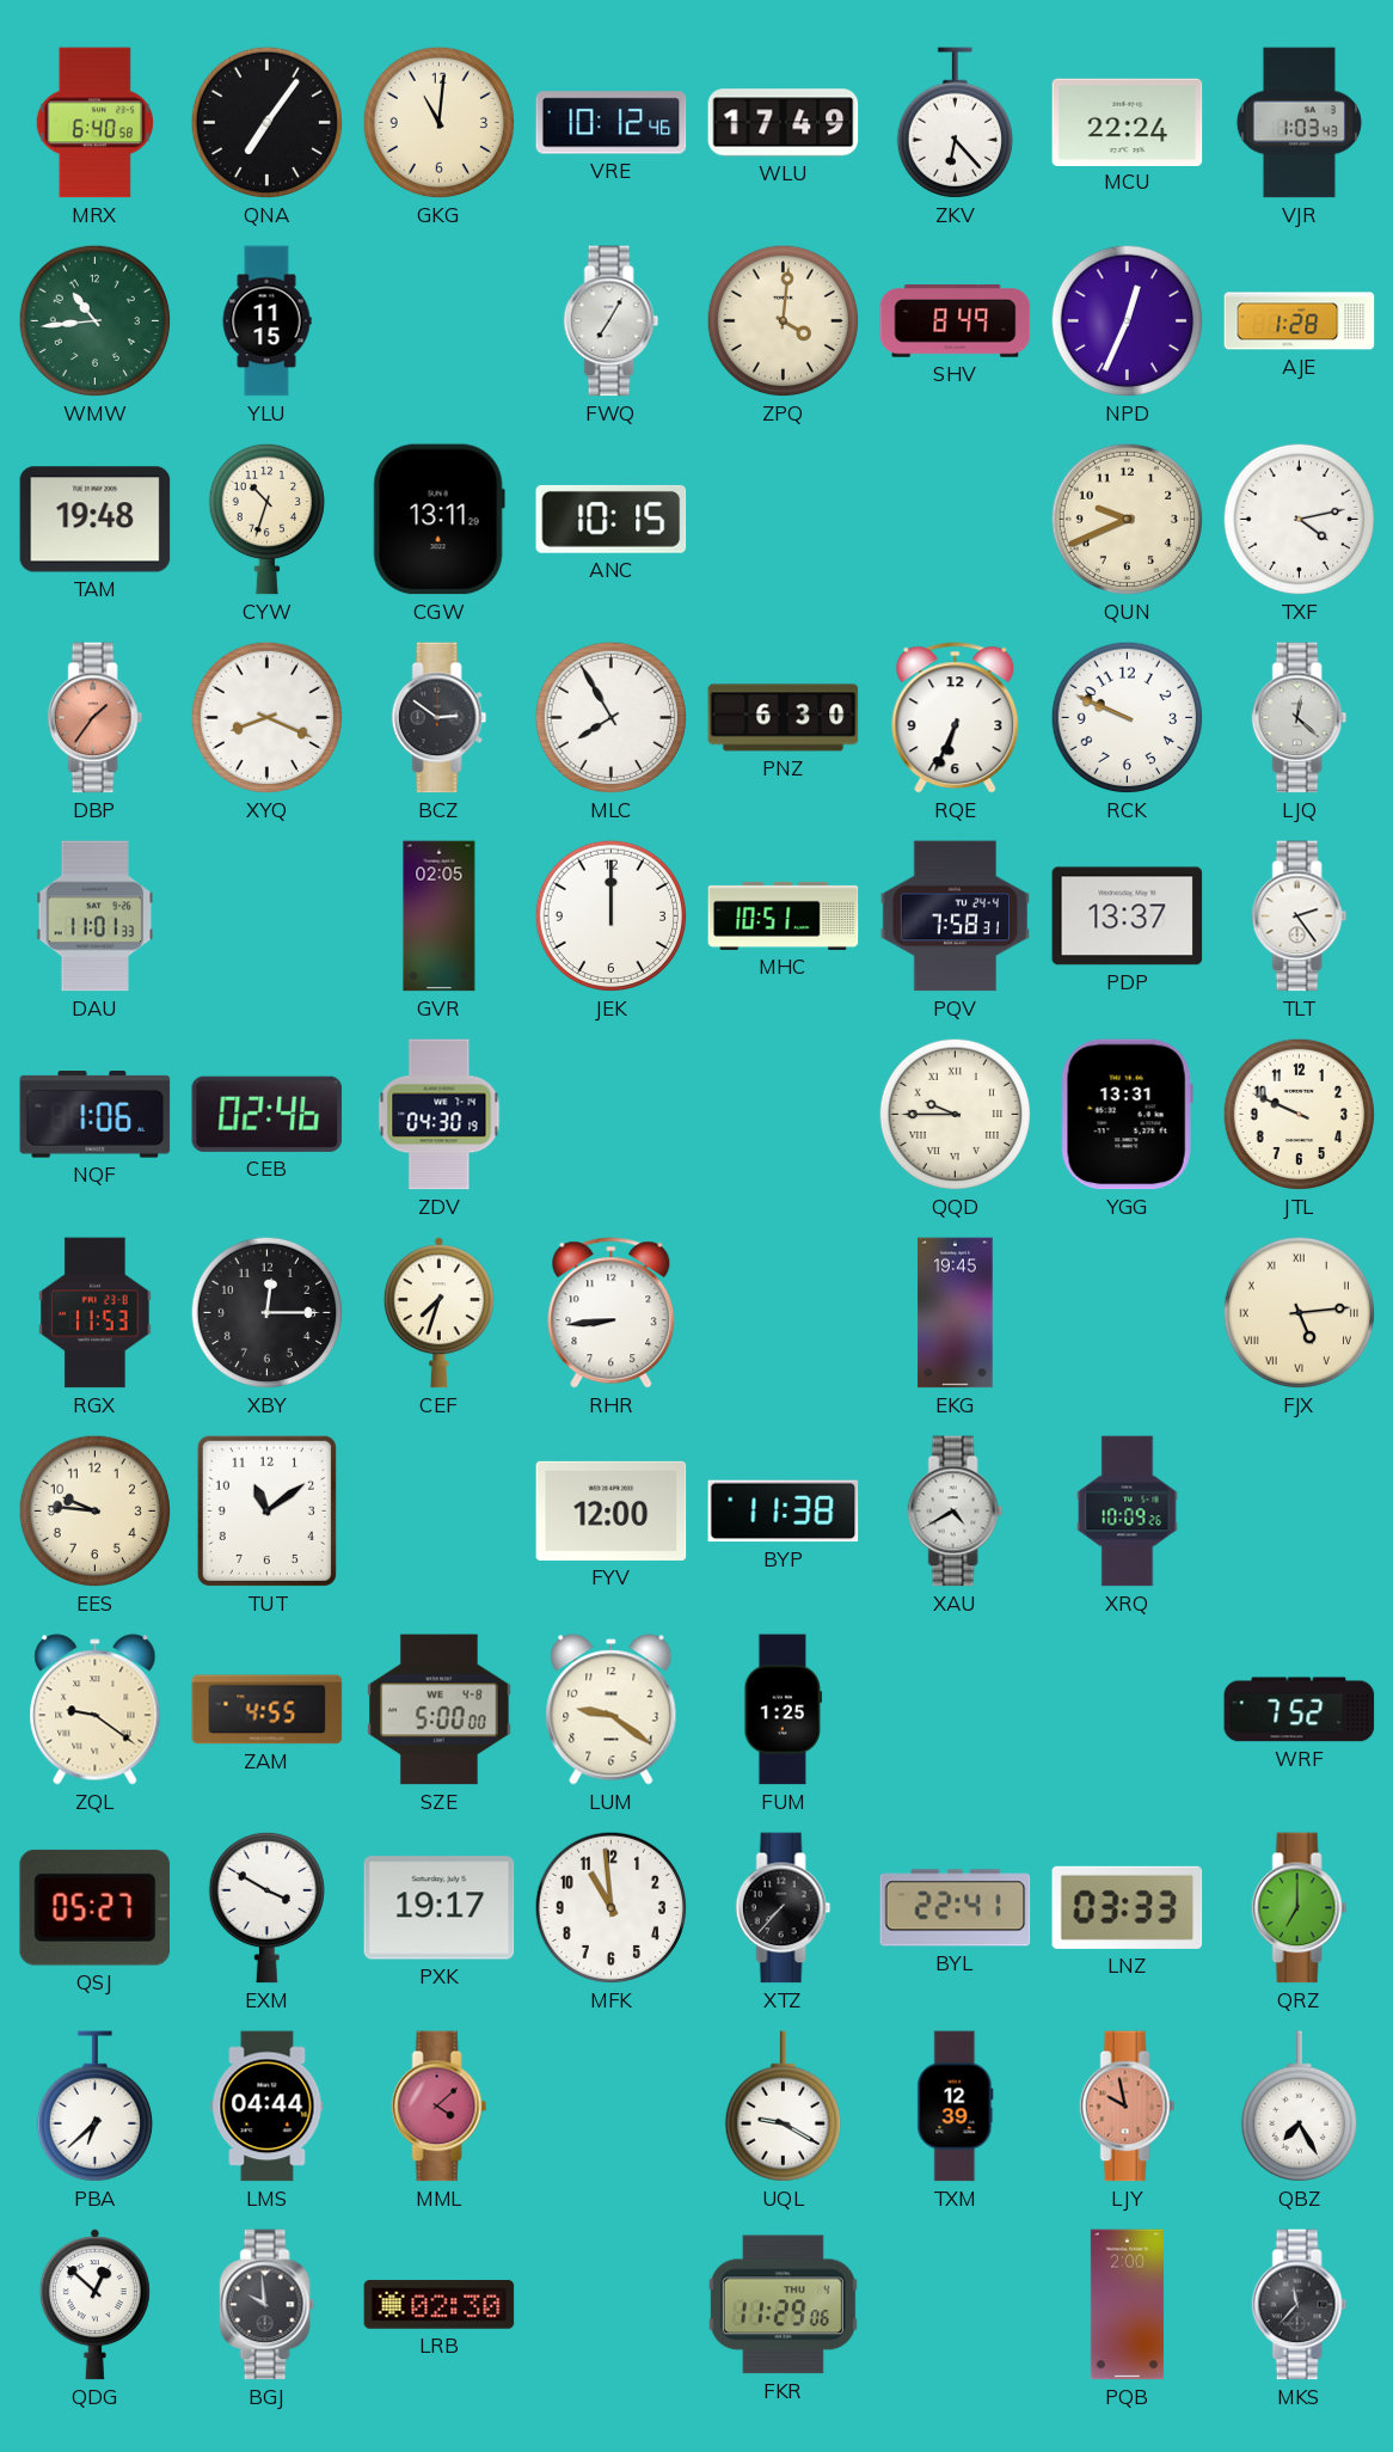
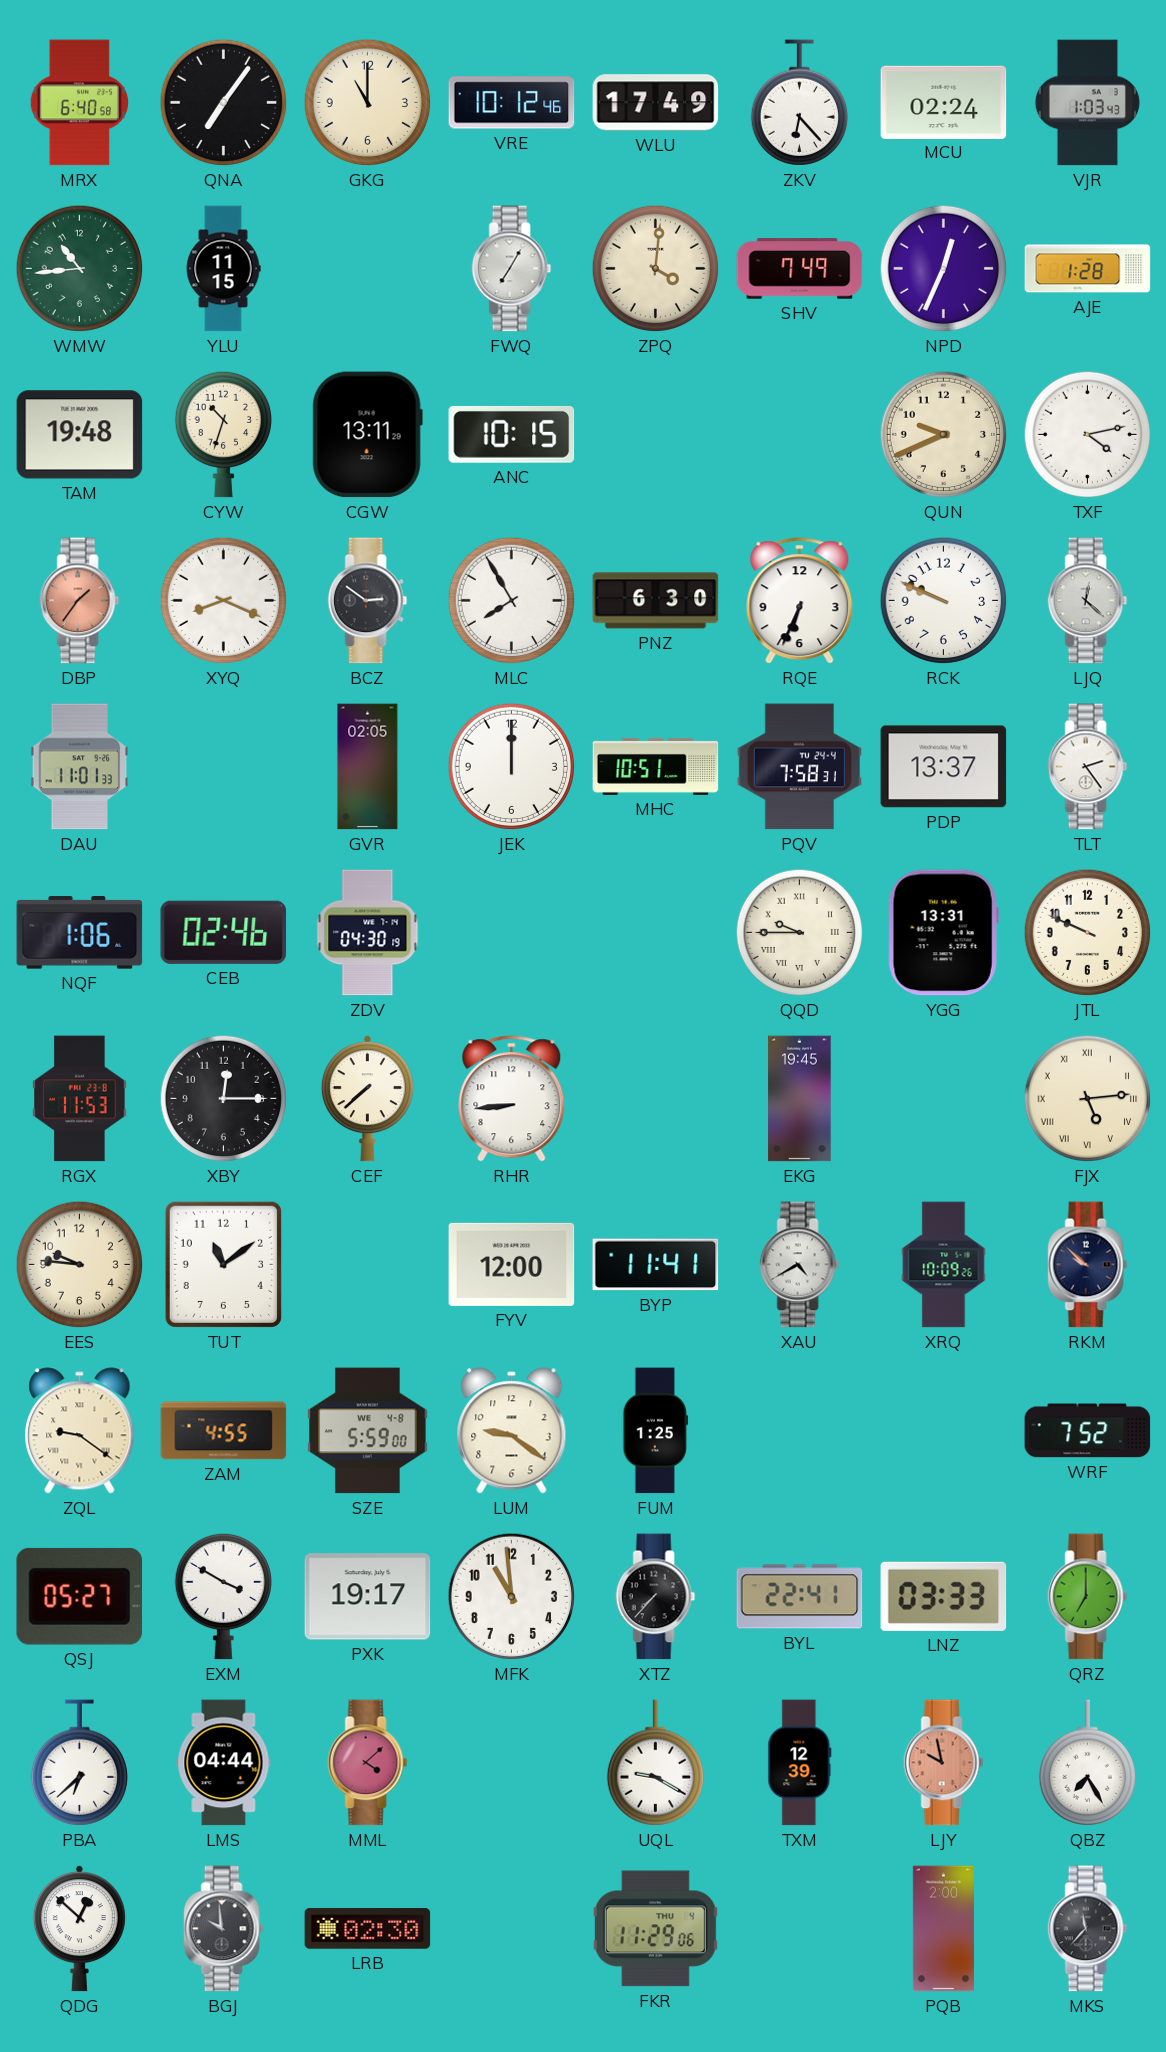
GKG: 11:01 -> 11:00 (368, 103)
MCU: 22:24 -> 02:24 (944, 102)
SHV: 8:49 -> 7:49 (800, 269)
CEF: 7:33 -> 7:38 (367, 1099)
BYP: 11:38 -> 11:41 (656, 1265)
RKM: none -> 9:52 (1088, 1265)
SZE: 5:00 -> 5:59 (368, 1431)
